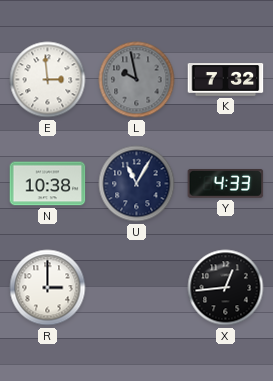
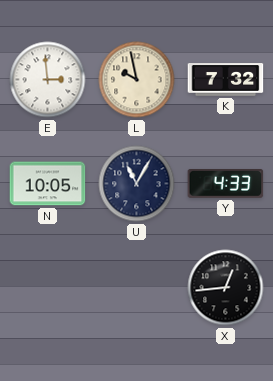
L dial: grey -> cream (137, 80)
N: 10:38 -> 10:05 (48, 184)
R: 3:00 -> none (48, 288)
